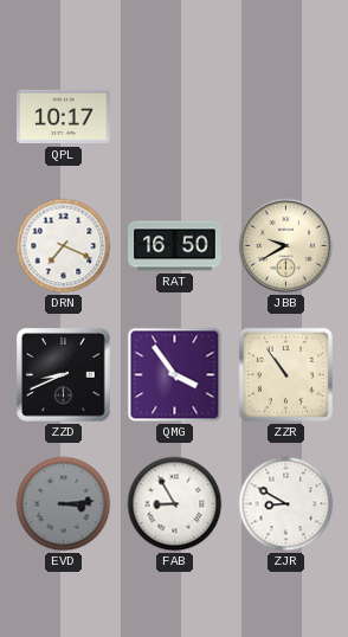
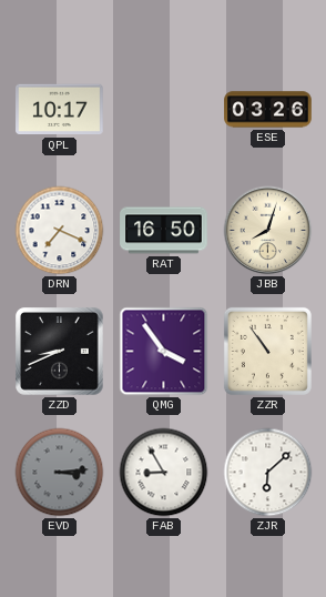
ESE: none -> 03:26 (268, 110)
JBB: 9:40 -> 8:03 (268, 231)
ZJR: 8:50 -> 6:08 (268, 473)
